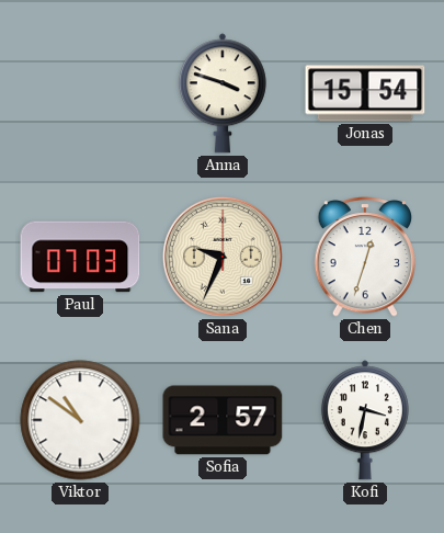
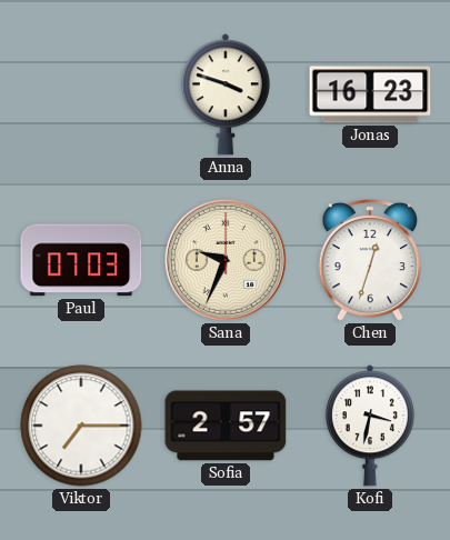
Jonas: 15:54 -> 16:23 (370, 94)
Viktor: 10:51 -> 7:15 (81, 426)
